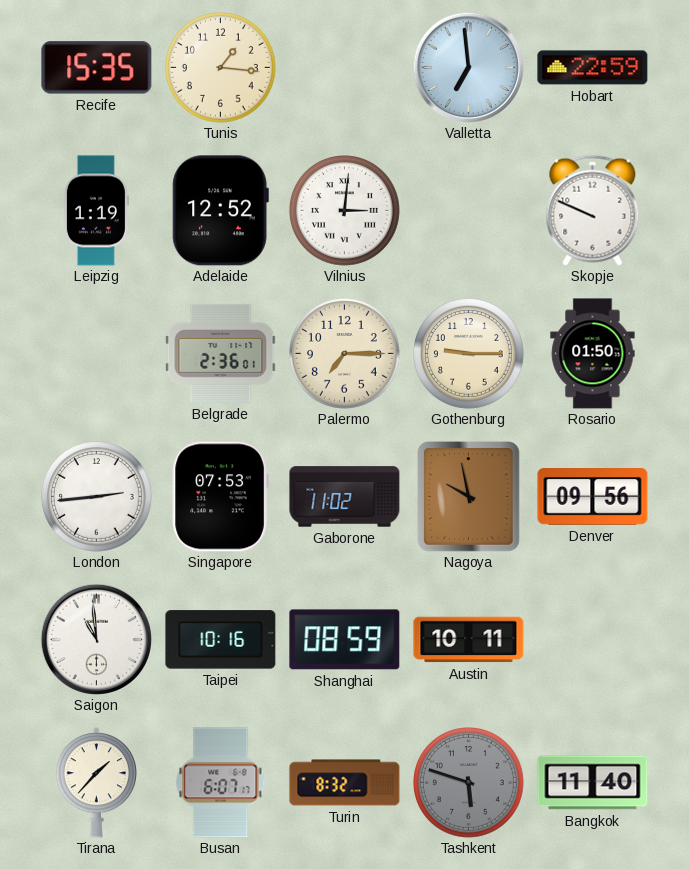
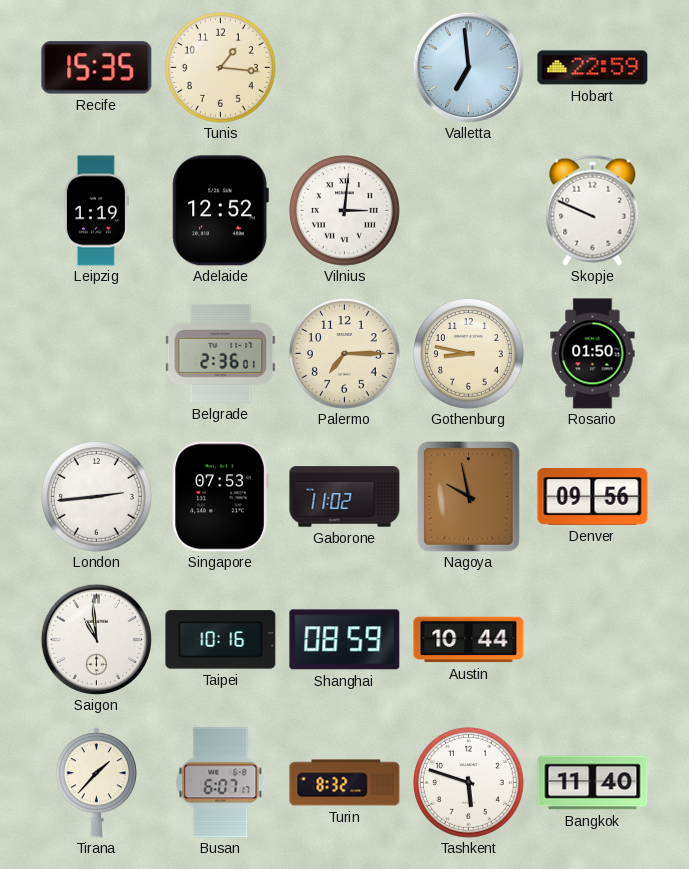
Gothenburg: 9:15 -> 8:47 (469, 354)
Austin: 10:11 -> 10:44 (469, 640)
Tashkent dial: grey -> white (469, 783)
